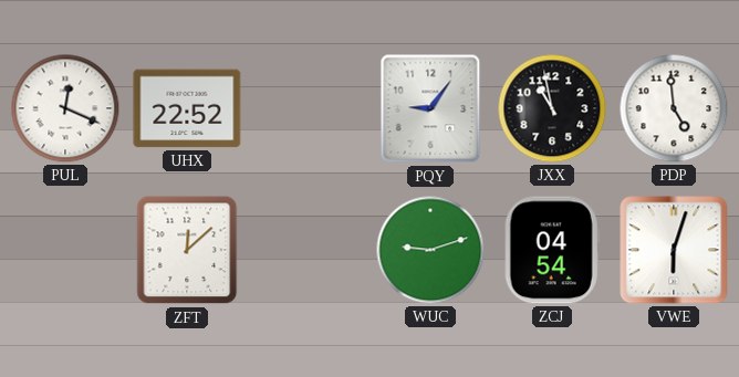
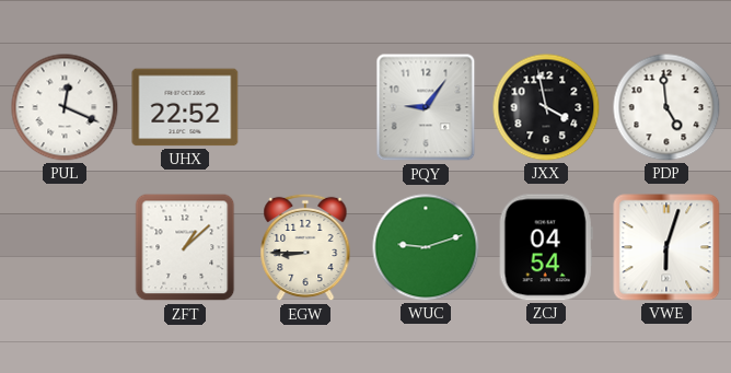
JXX: 10:58 -> 3:58 (546, 107)
ZFT: 12:08 -> 1:08 (185, 247)
EGW: none -> 8:45 (305, 247)
